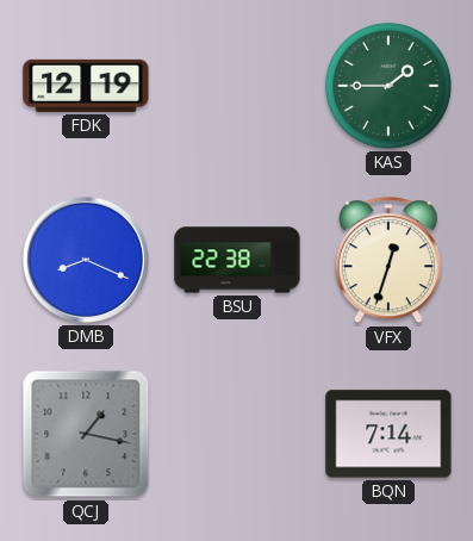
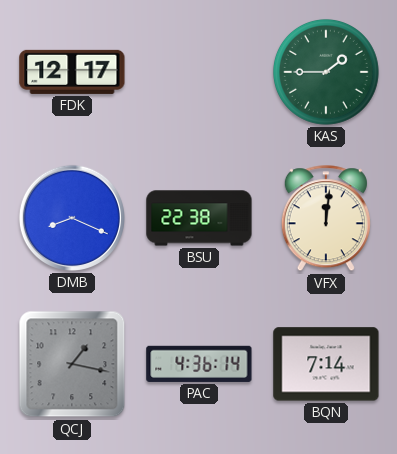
FDK: 12:19 -> 12:17 (72, 72)
VFX: 12:33 -> 12:01 (326, 219)
PAC: none -> 4:36 (199, 364)
